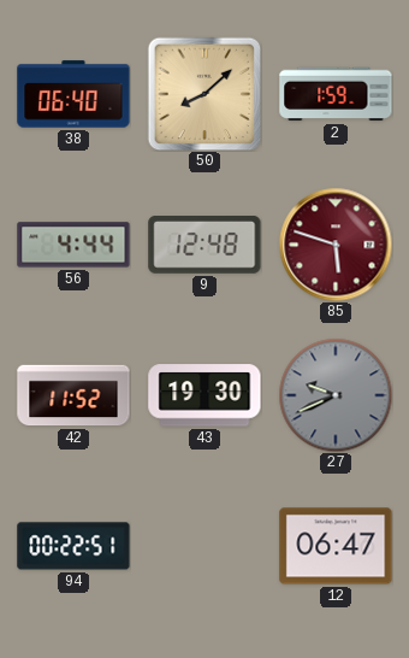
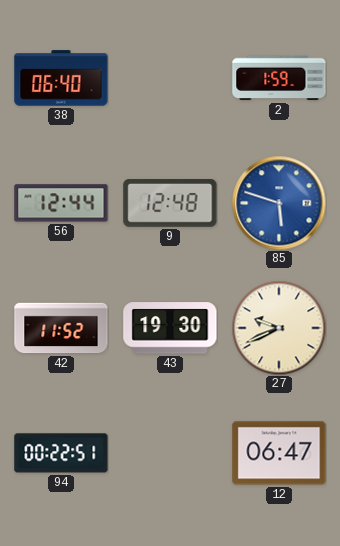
50: 8:08 -> none (204, 94)
56: 4:44 -> 12:44 (61, 203)
85 dial: burgundy -> blue (279, 203)
27 dial: grey -> cream (279, 328)
